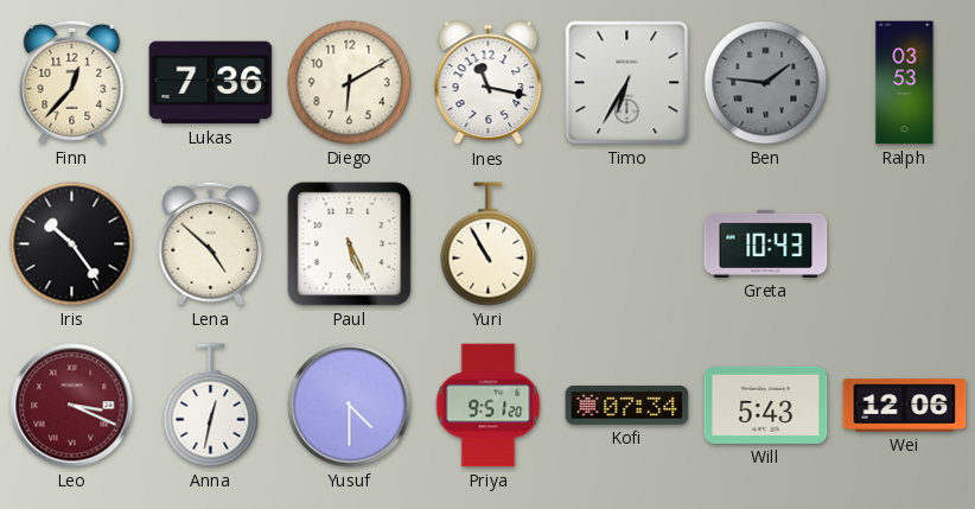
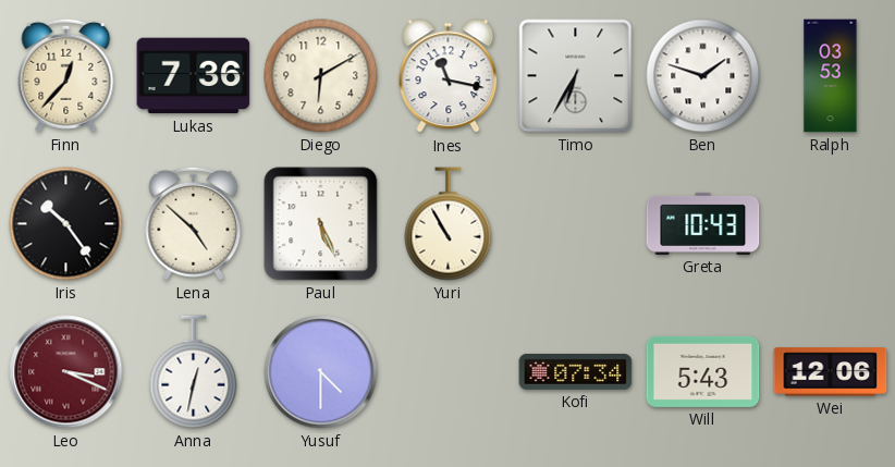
Ben: 1:46 -> 1:48 (703, 76)
Ben dial: grey -> white (703, 76)
Priya: 9:51 -> none (489, 406)
